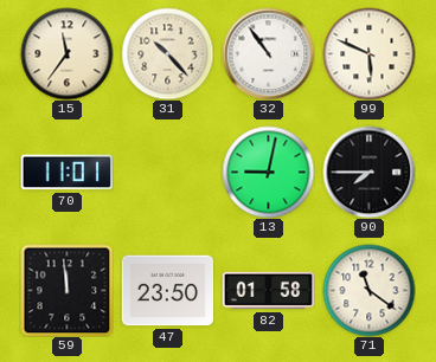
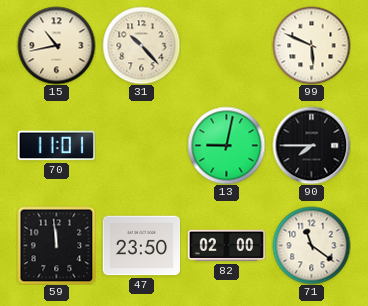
15: 11:36 -> 10:43 (56, 45)
32: 10:54 -> none (268, 53)
82: 01:58 -> 02:00 (226, 246)
